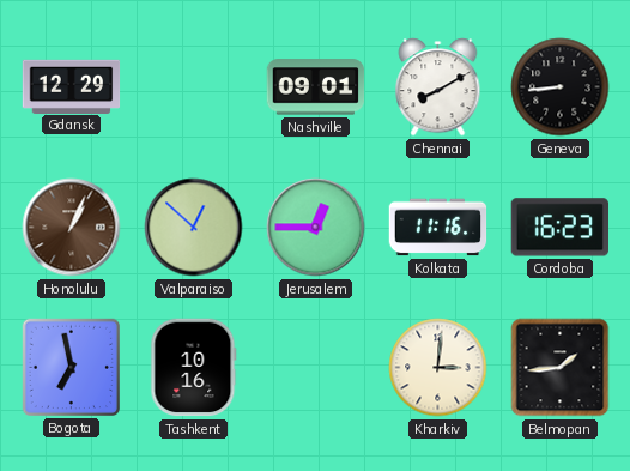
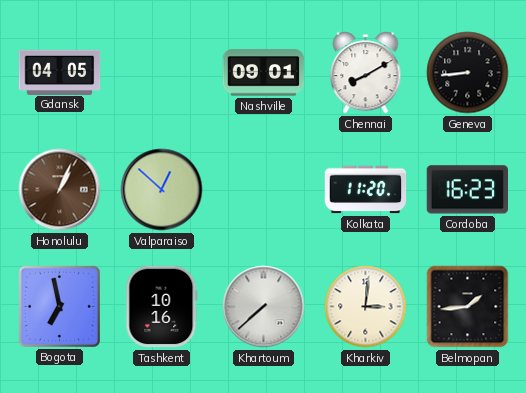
Gdansk: 12:29 -> 04:05 (60, 72)
Jerusalem: 12:45 -> none (316, 228)
Kolkata: 11:16 -> 11:20 (366, 190)
Khartoum: none -> 7:38 (264, 307)
